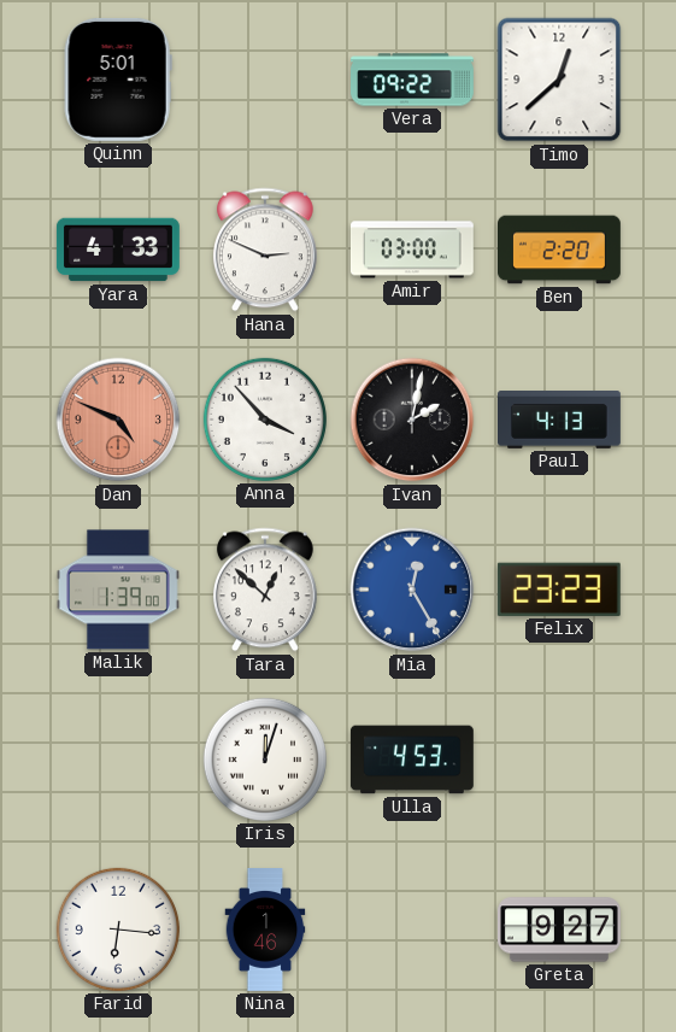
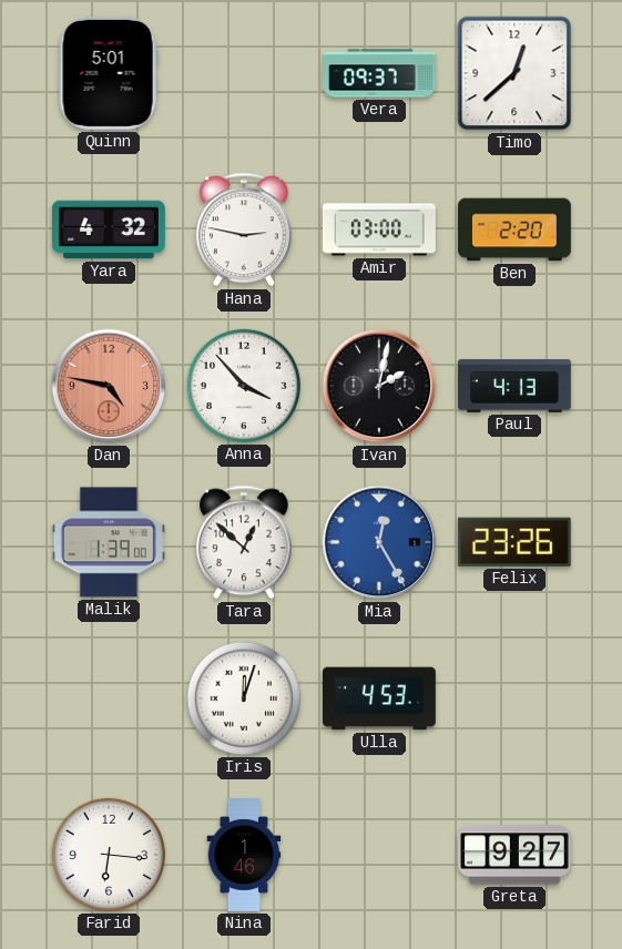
Vera: 09:22 -> 09:37 (380, 73)
Yara: 4:33 -> 4:32 (109, 229)
Hana: 2:49 -> 2:47 (244, 229)
Dan: 4:49 -> 4:47 (109, 386)
Felix: 23:23 -> 23:26 (514, 542)
